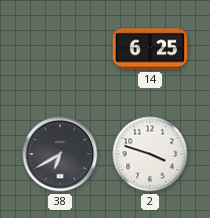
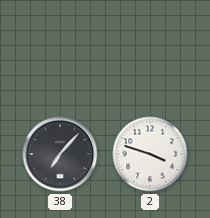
14: 6:25 -> none (150, 49)
38: 6:40 -> 7:07 (60, 154)
